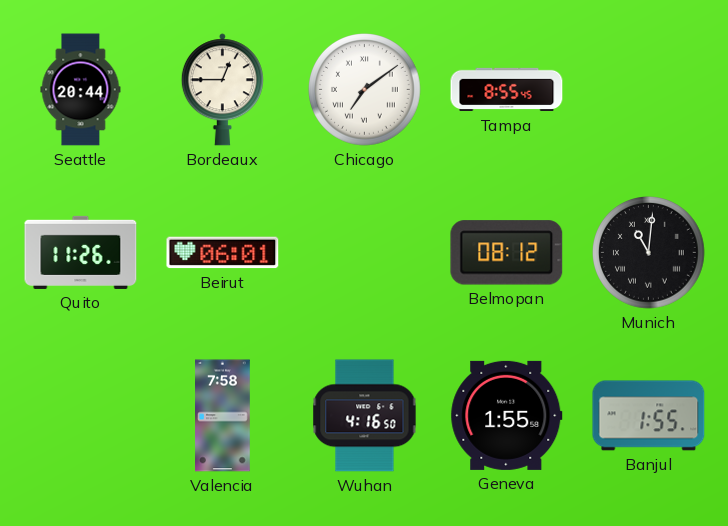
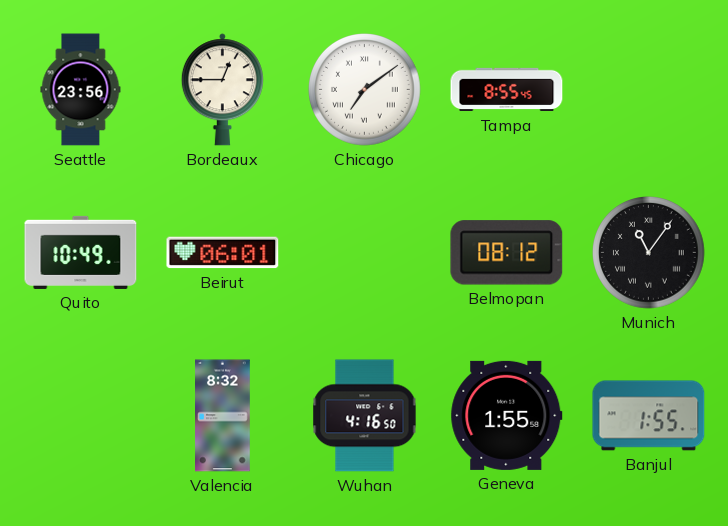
Seattle: 20:44 -> 23:56 (81, 90)
Quito: 11:26 -> 10:49 (81, 252)
Munich: 11:01 -> 11:06 (649, 253)
Valencia: 7:58 -> 8:32 (223, 416)
